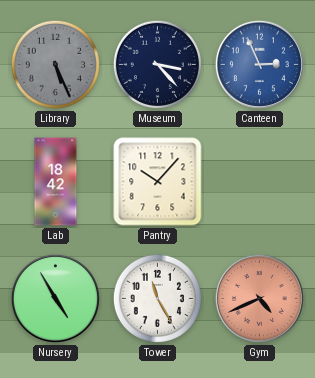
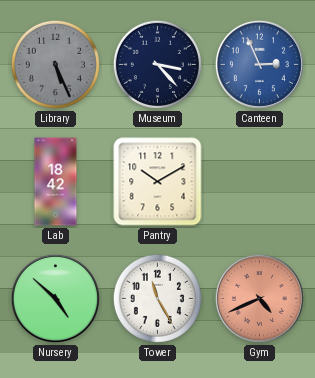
Pantry: 10:07 -> 10:10 (158, 182)
Nursery: 4:55 -> 4:52 (55, 298)
